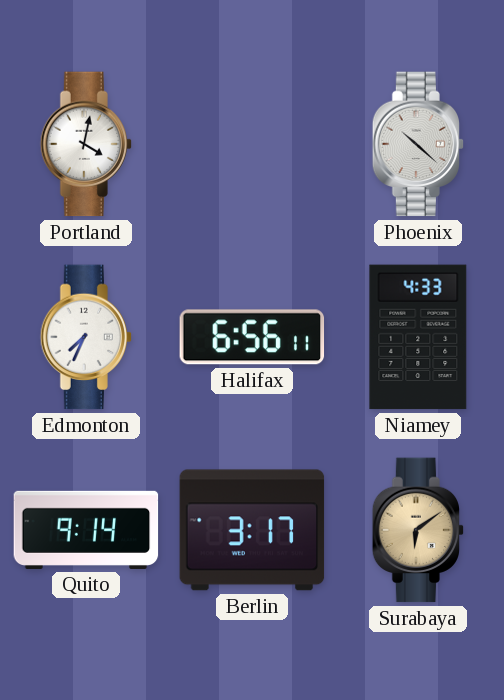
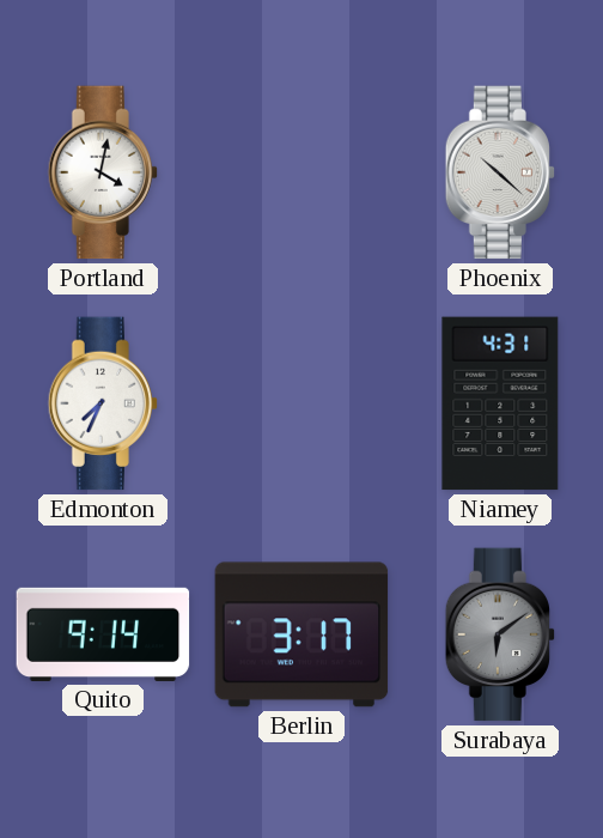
Halifax: 6:56 -> none (252, 337)
Niamey: 4:33 -> 4:31 (500, 403)
Surabaya dial: champagne -> grey (500, 634)
